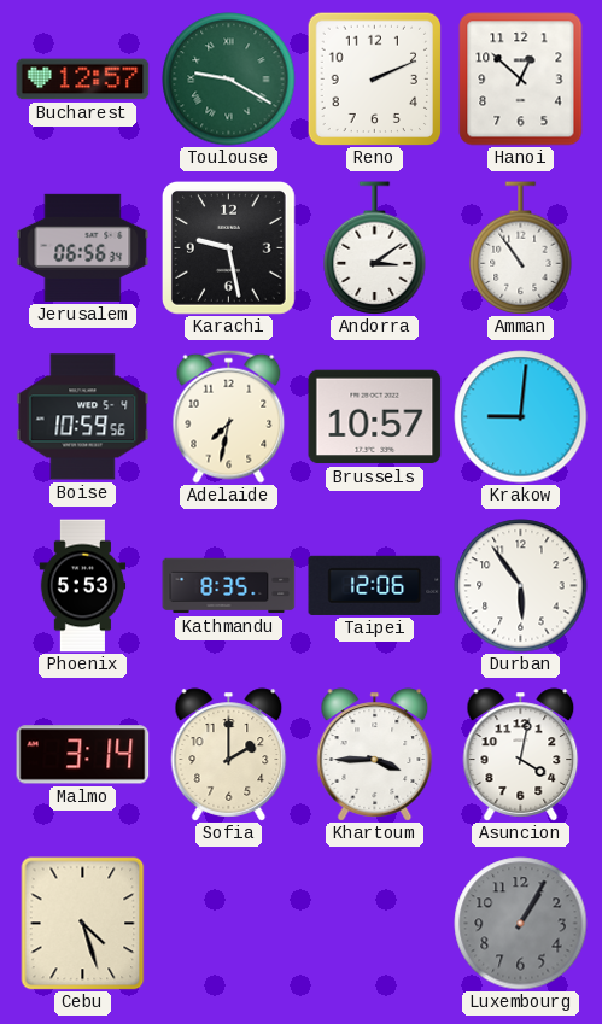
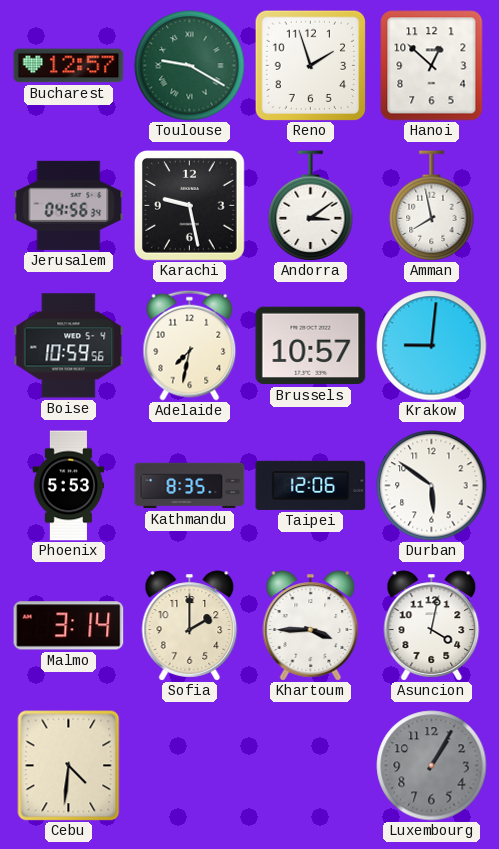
Reno: 2:11 -> 1:57 (310, 65)
Jerusalem: 06:56 -> 04:56 (69, 205)
Amman: 10:54 -> 7:58 (432, 205)
Durban: 5:54 -> 5:51 (432, 486)
Cebu: 4:27 -> 4:31 (69, 766)
